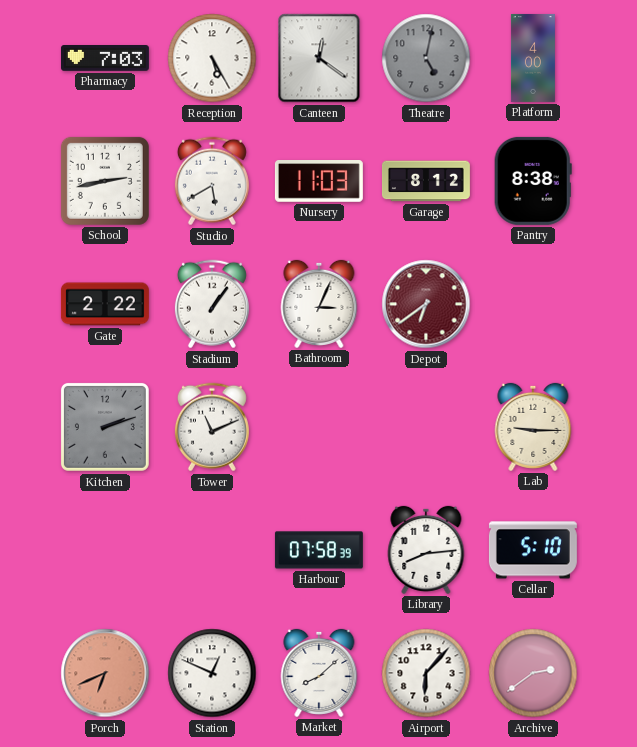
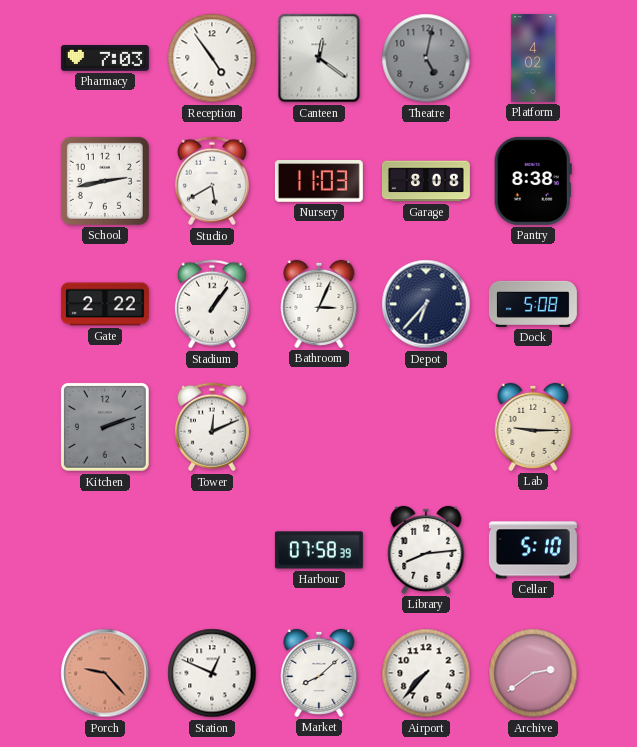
Reception: 5:25 -> 4:54 (212, 58)
Platform: 4:00 -> 4:02 (533, 58)
Garage: 8:12 -> 8:08 (426, 181)
Depot: 6:39 -> 6:37 (426, 304)
Depot dial: burgundy -> navy (426, 304)
Dock: none -> 5:08 (533, 304)
Tower: 11:11 -> 12:11 (212, 427)
Porch: 6:41 -> 9:23 (105, 673)
Airport: 6:07 -> 7:37 (426, 673)
